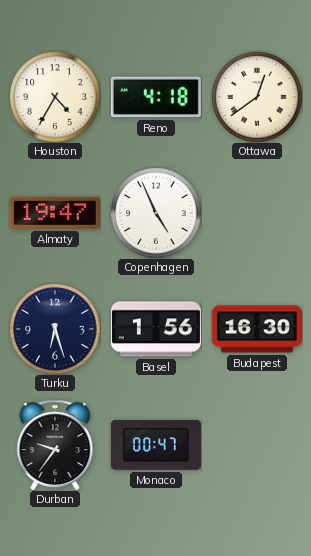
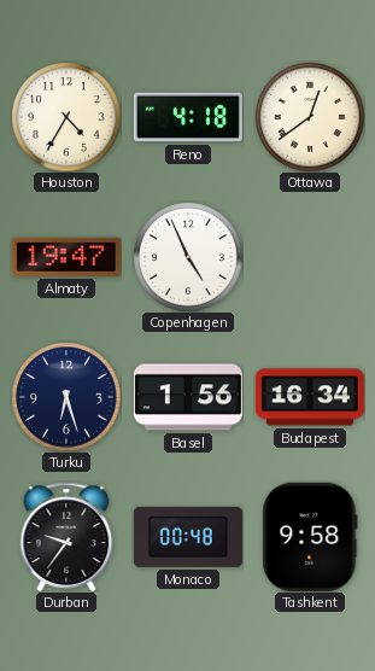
Budapest: 16:30 -> 16:34 (310, 397)
Monaco: 00:47 -> 00:48 (188, 537)
Tashkent: none -> 9:58 (310, 537)
